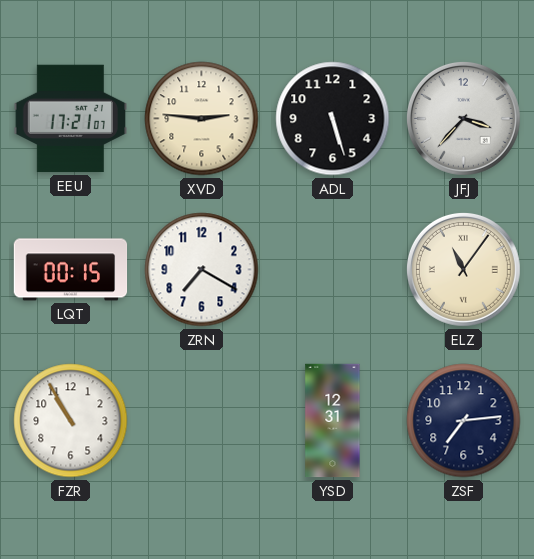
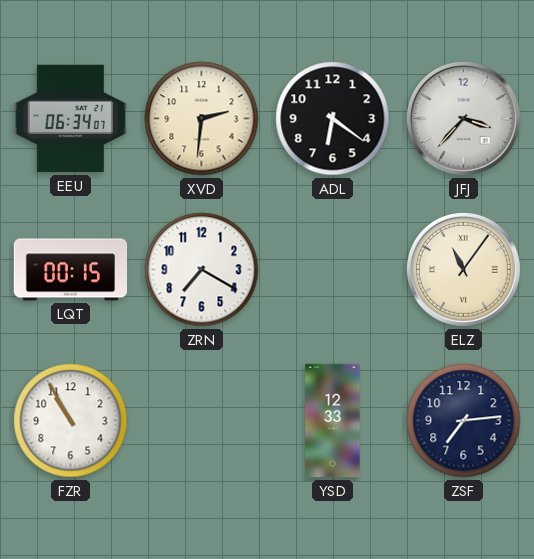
EEU: 17:21 -> 06:34 (70, 119)
XVD: 2:46 -> 2:31 (202, 119)
ADL: 5:27 -> 6:21 (333, 119)
YSD: 12:31 -> 12:33 (333, 421)
